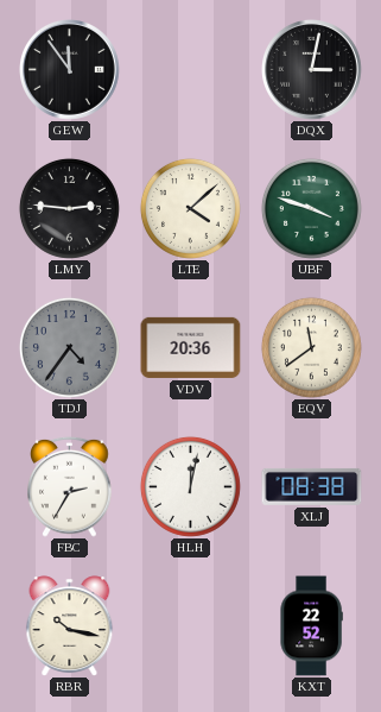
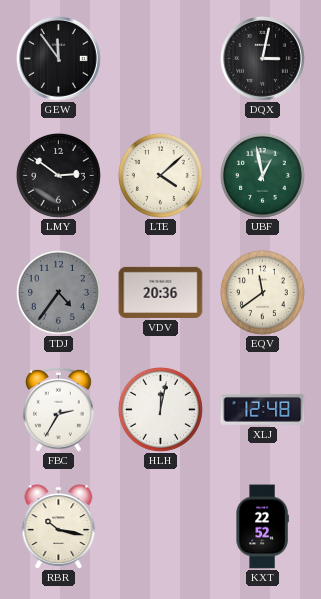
LMY: 2:46 -> 2:51 (58, 175)
UBF: 3:48 -> 12:58 (262, 175)
XLJ: 08:38 -> 12:48 (263, 409)
